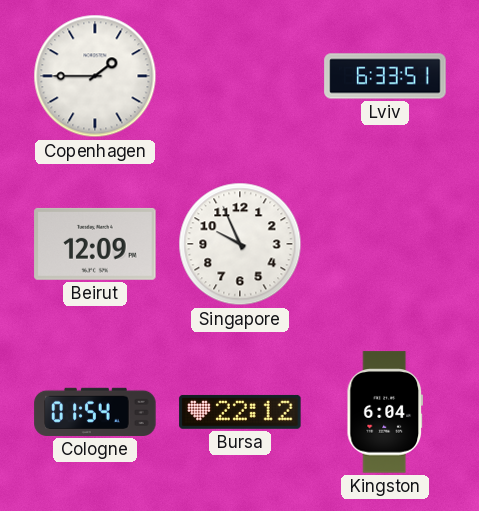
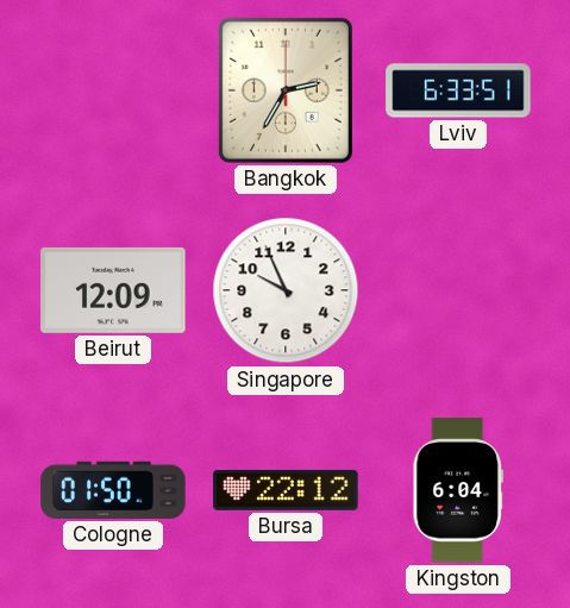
Copenhagen: 1:45 -> none (95, 76)
Bangkok: none -> 2:35 (286, 90)
Cologne: 01:54 -> 01:50 (113, 490)
